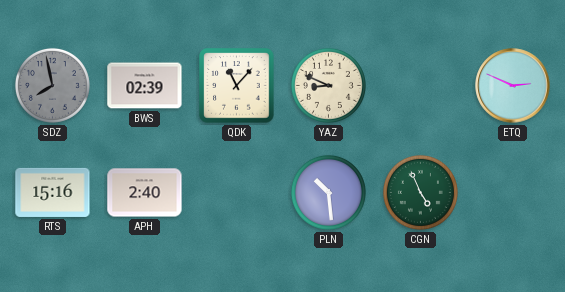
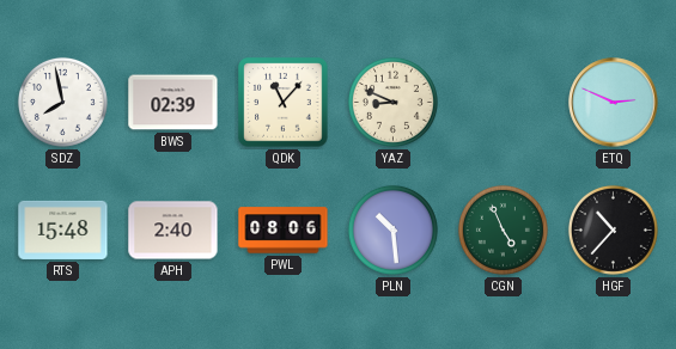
SDZ dial: grey -> white (62, 102)
RTS: 15:16 -> 15:48 (63, 229)
PWL: none -> 08:06 (284, 231)
HGF: none -> 10:37 (613, 229)
